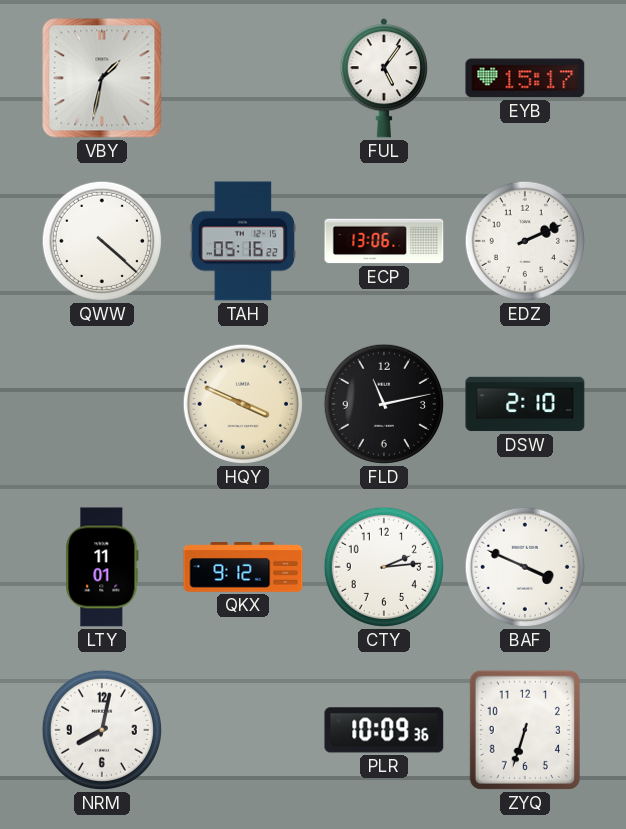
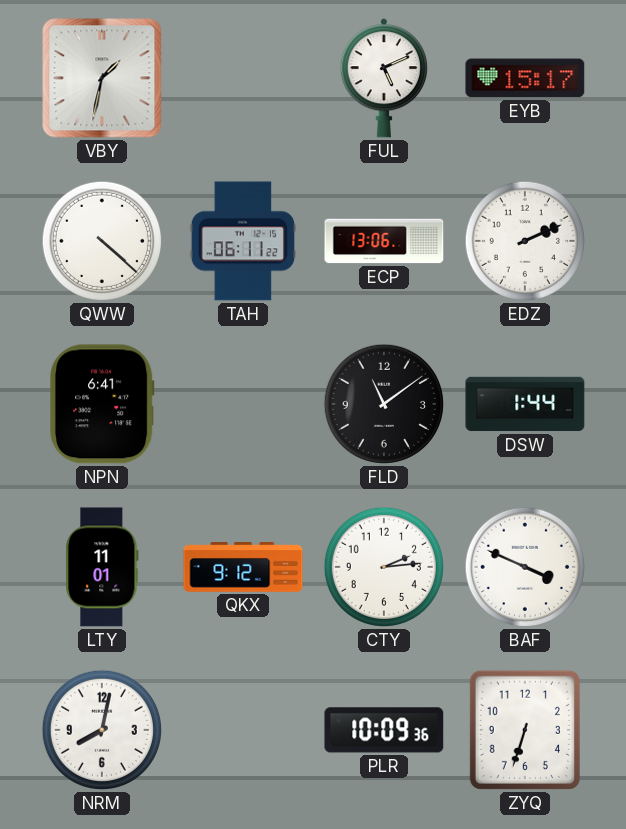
FUL: 5:06 -> 5:11 (384, 78)
TAH: 05:16 -> 06:11 (242, 241)
NPN: none -> 6:41 (102, 404)
HQY: 3:49 -> none (243, 404)
FLD: 11:13 -> 11:09 (384, 404)
DSW: 2:10 -> 1:44 (525, 404)
